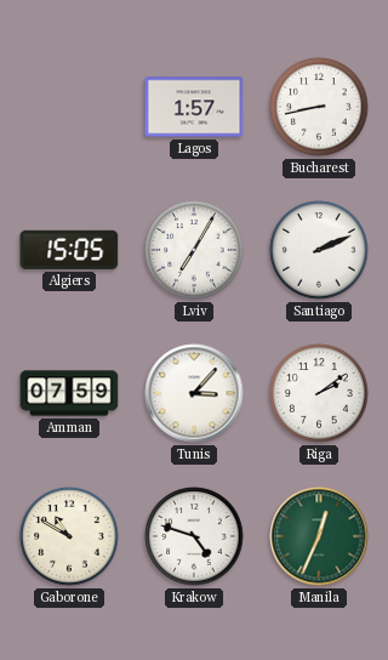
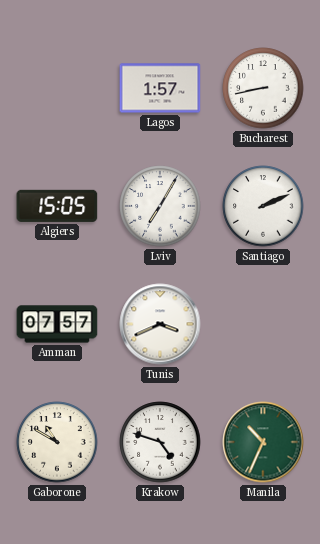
Amman: 07:59 -> 07:57 (57, 324)
Tunis: 3:07 -> 3:41 (160, 324)
Riga: 2:09 -> none (319, 393)
Manila: 12:34 -> 10:34 (263, 442)
